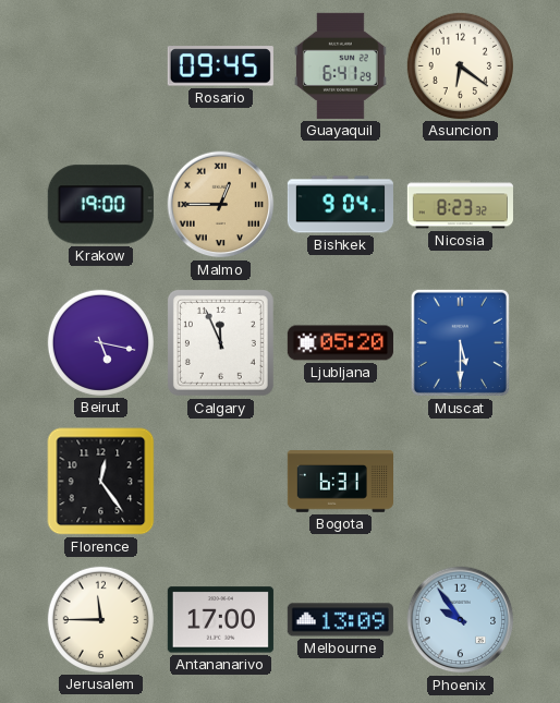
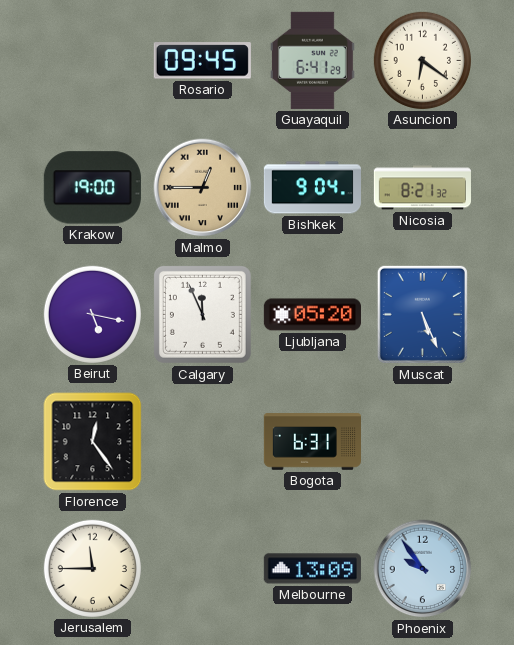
Nicosia: 8:23 -> 8:21 (422, 188)
Muscat: 5:30 -> 5:26 (422, 314)
Antananarivo: 17:00 -> none (220, 620)
